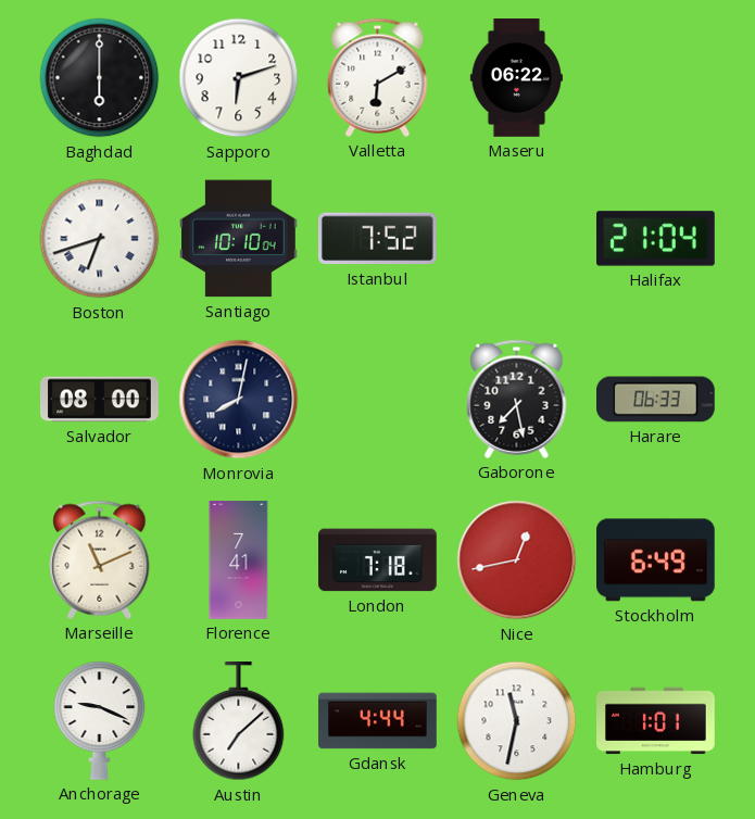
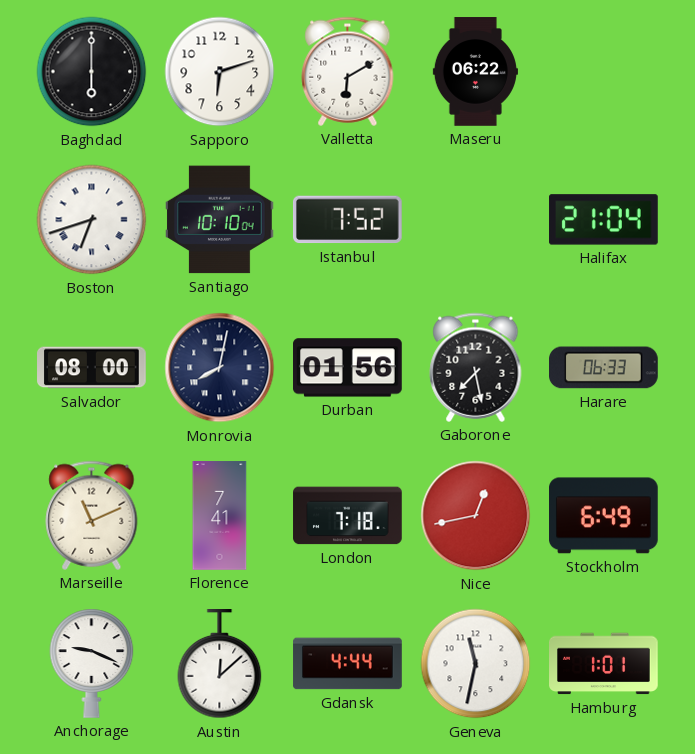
Durban: none -> 01:56 (348, 368)
Austin: 7:08 -> 12:08 (220, 664)
